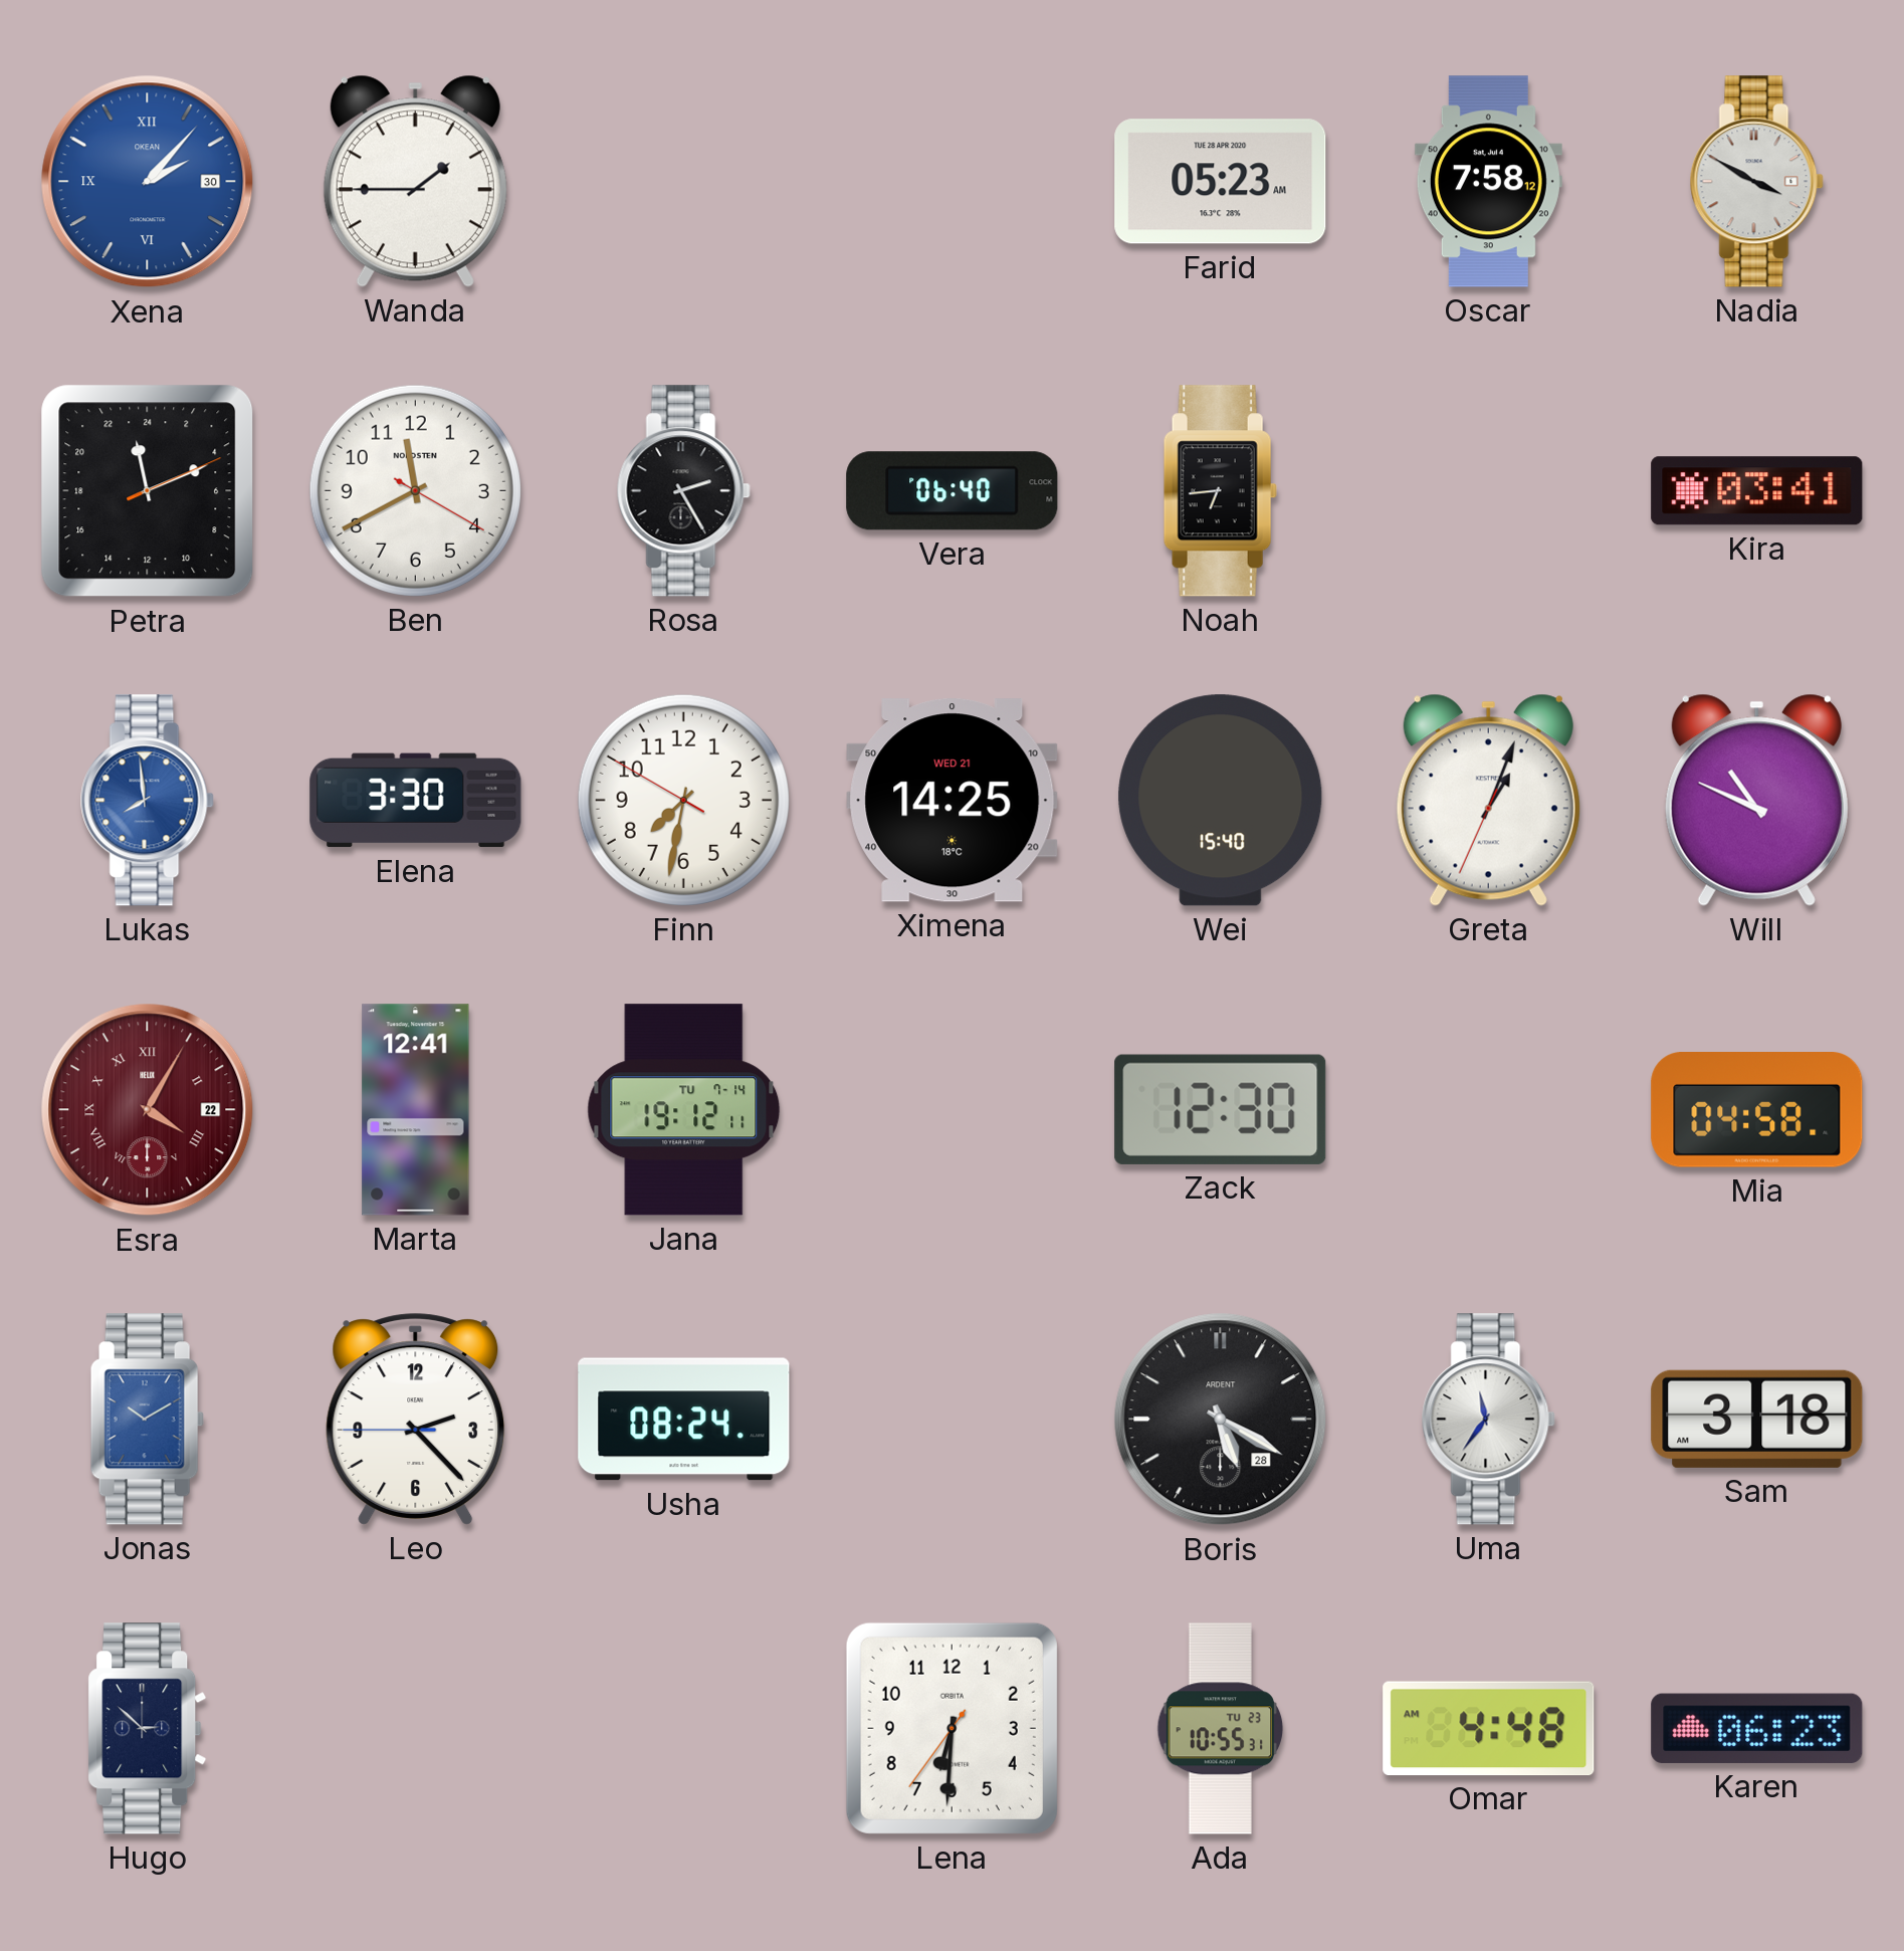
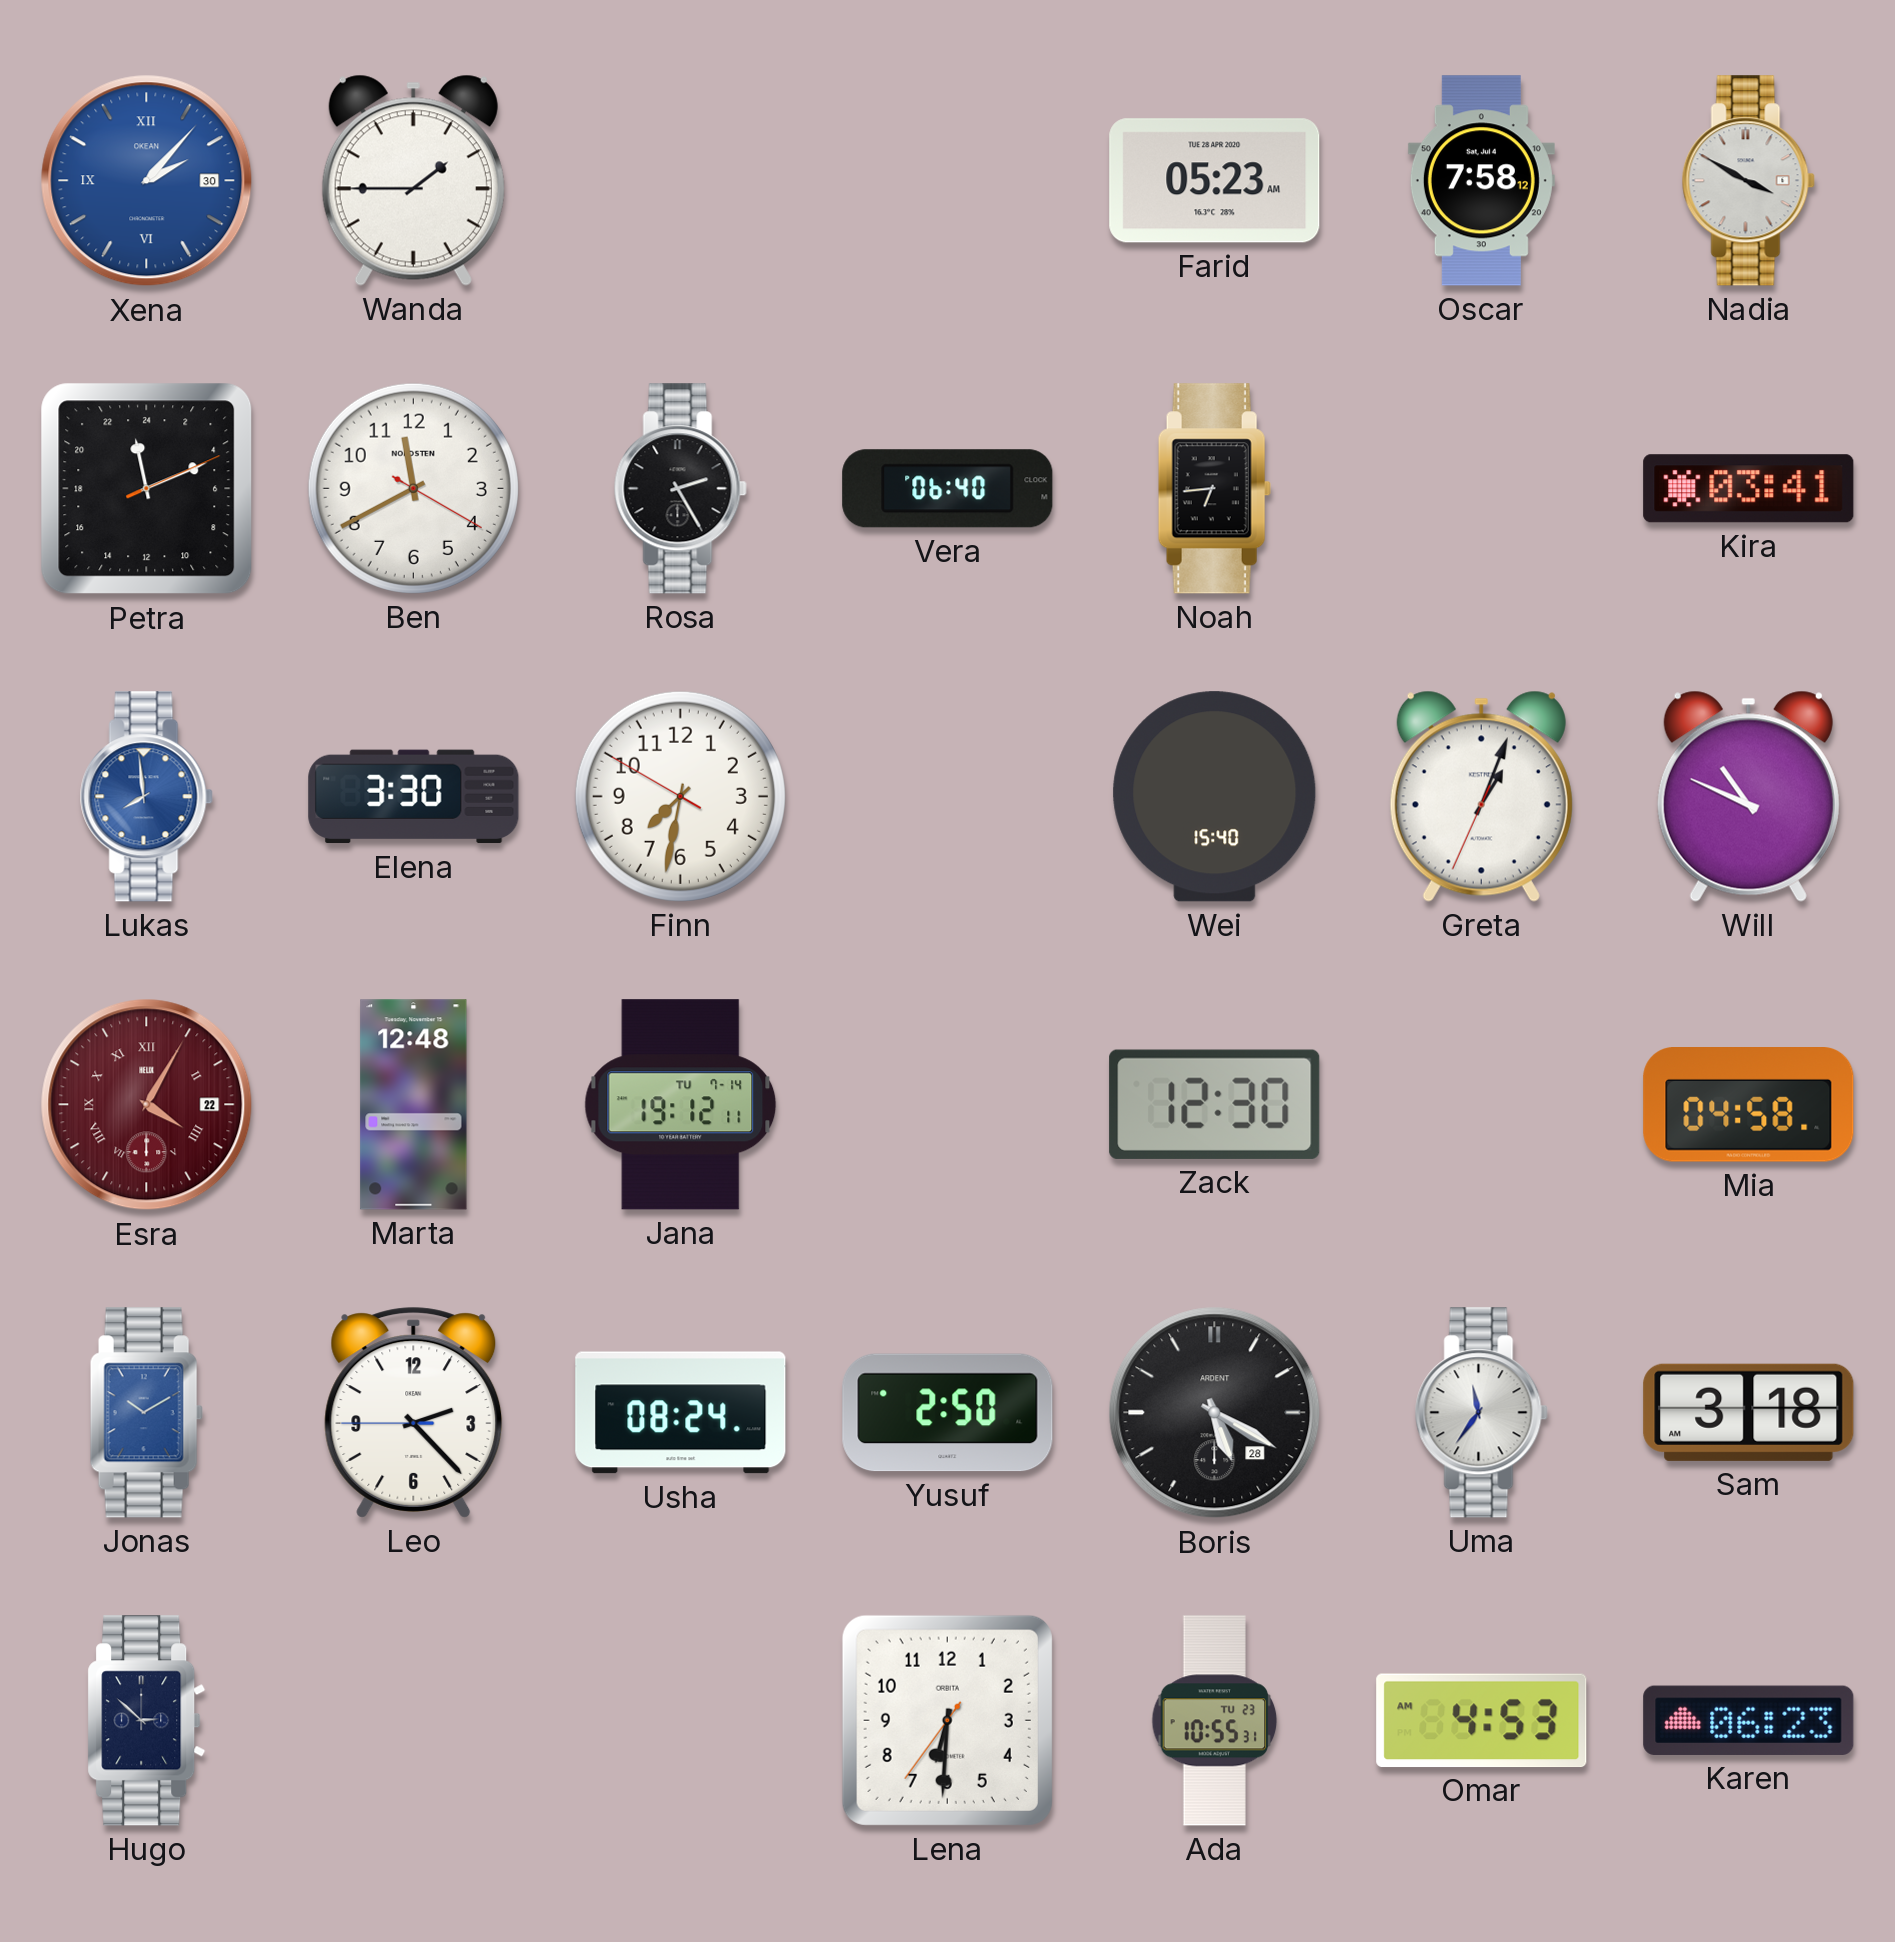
Ximena: 14:25 -> none (953, 801)
Marta: 12:41 -> 12:48 (414, 1105)
Yusuf: none -> 2:50 (948, 1413)
Omar: 4:48 -> 4:53 (1482, 1720)
